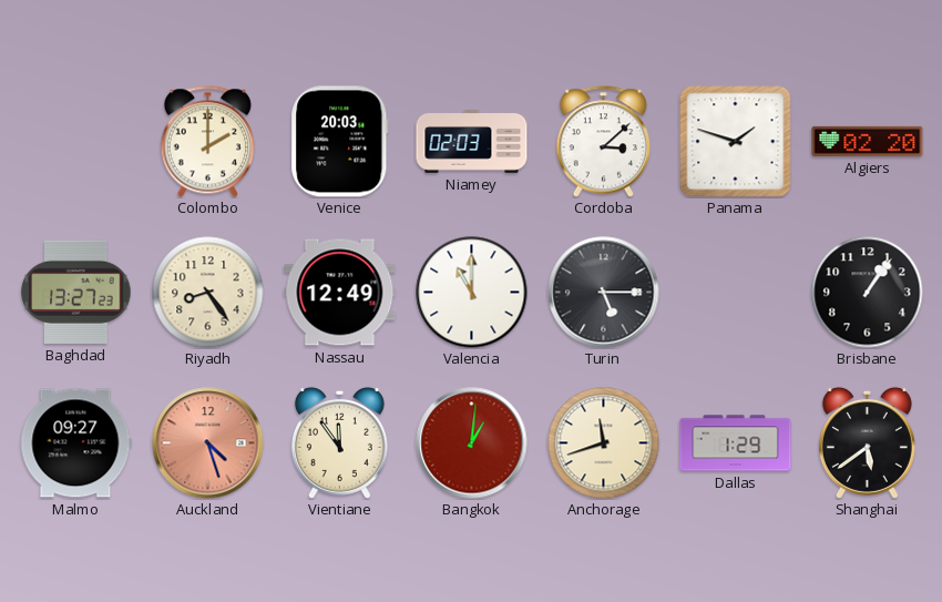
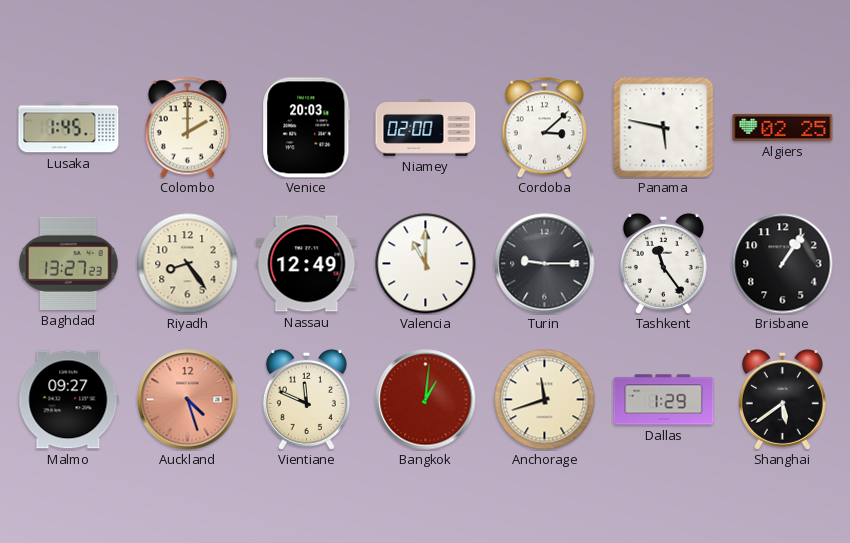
Lusaka: none -> 1:45 (69, 128)
Niamey: 02:03 -> 02:00 (426, 128)
Panama: 1:48 -> 5:47 (663, 127)
Algiers: 02:20 -> 02:25 (783, 127)
Turin: 5:15 -> 9:15 (545, 264)
Tashkent: none -> 11:24 (663, 263)
Vientiane: 11:54 -> 11:49 (306, 399)
